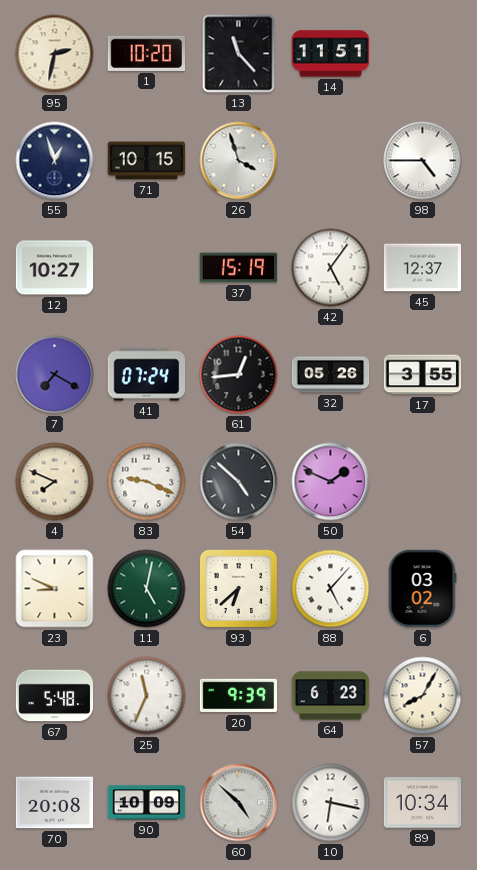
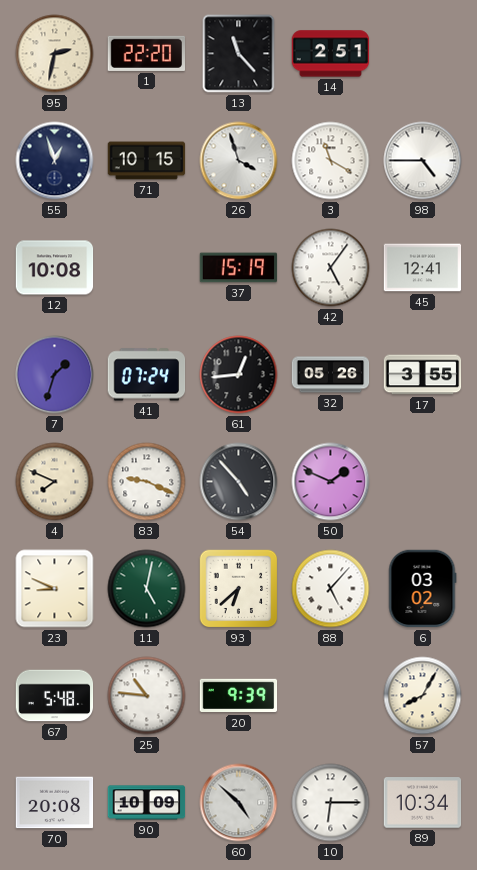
1: 10:20 -> 22:20 (146, 53)
14: 11:51 -> 2:51 (331, 54)
3: none -> 11:20 (331, 161)
12: 10:27 -> 10:08 (55, 268)
45: 12:37 -> 12:41 (423, 268)
7: 7:20 -> 1:33 (55, 375)
54: 4:52 -> 4:53 (239, 482)
25: 11:34 -> 10:46 (147, 696)
64: 6:23 -> none (331, 696)
10: 6:17 -> 6:15 (331, 803)
